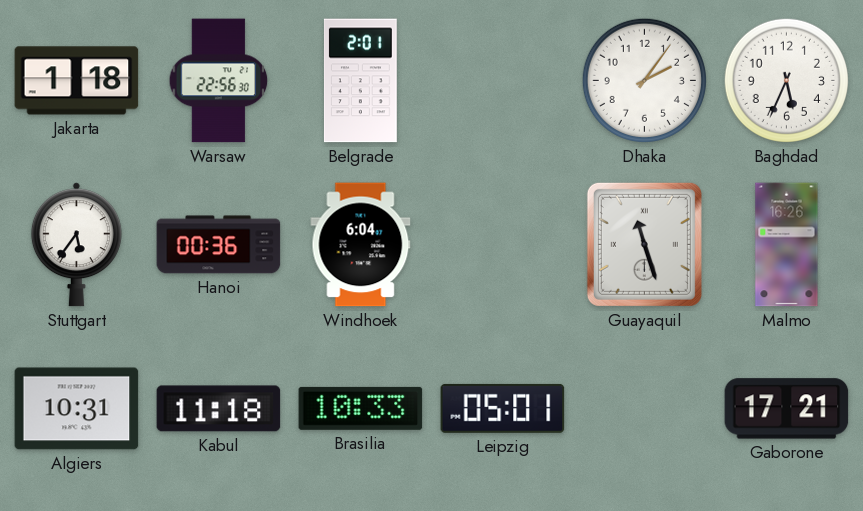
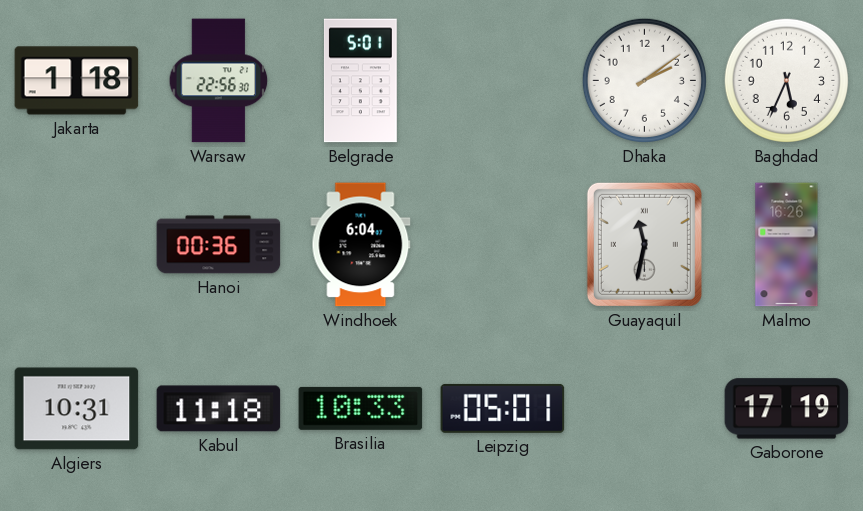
Belgrade: 2:01 -> 5:01 (360, 81)
Dhaka: 2:06 -> 2:09 (644, 80)
Stuttgart: 5:36 -> none (76, 245)
Guayaquil: 11:27 -> 11:32 (644, 244)
Gaborone: 17:21 -> 17:19 (787, 409)
